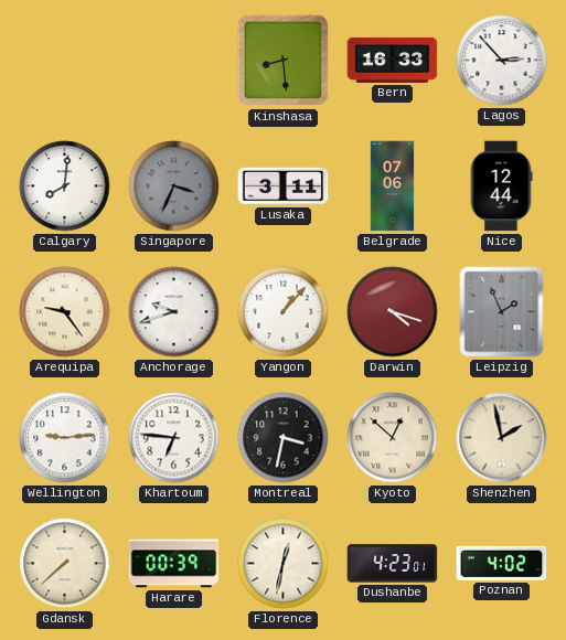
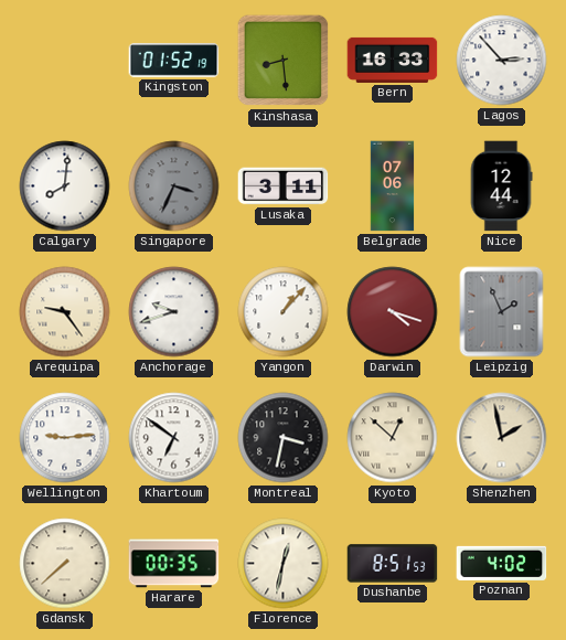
Kingston: none -> 01:52 (174, 61)
Khartoum: 6:46 -> 6:51 (174, 438)
Harare: 00:39 -> 00:35 (174, 564)
Dushanbe: 4:23 -> 8:51 (393, 564)
